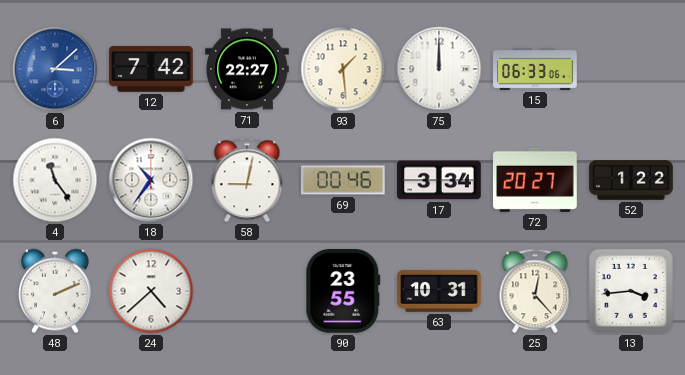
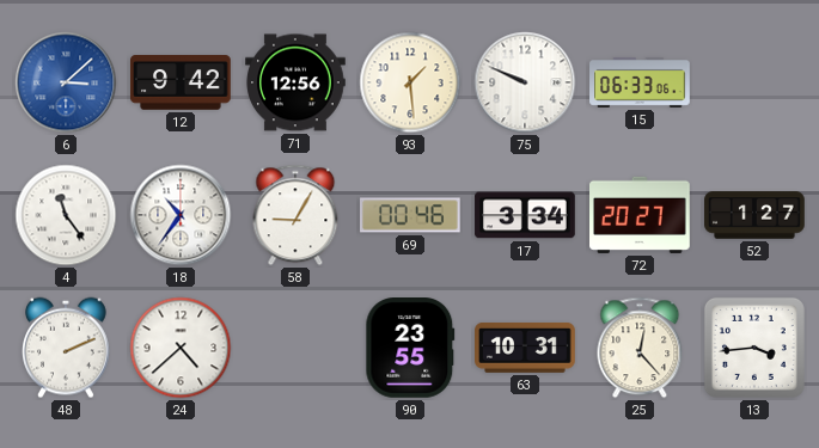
12: 7:42 -> 9:42 (182, 82)
71: 22:27 -> 12:56 (295, 82)
75: 12:00 -> 9:49 (525, 82)
58: 9:02 -> 9:05 (295, 215)
52: 1:22 -> 1:27 (754, 215)
